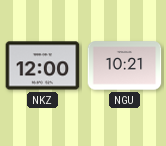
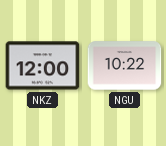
NGU: 10:21 -> 10:22 (125, 66)
